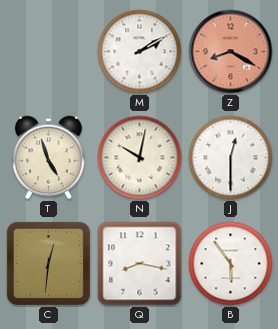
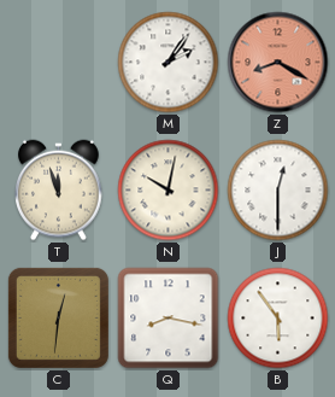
M: 2:10 -> 2:06 (169, 63)
T: 4:57 -> 11:57 (59, 191)
